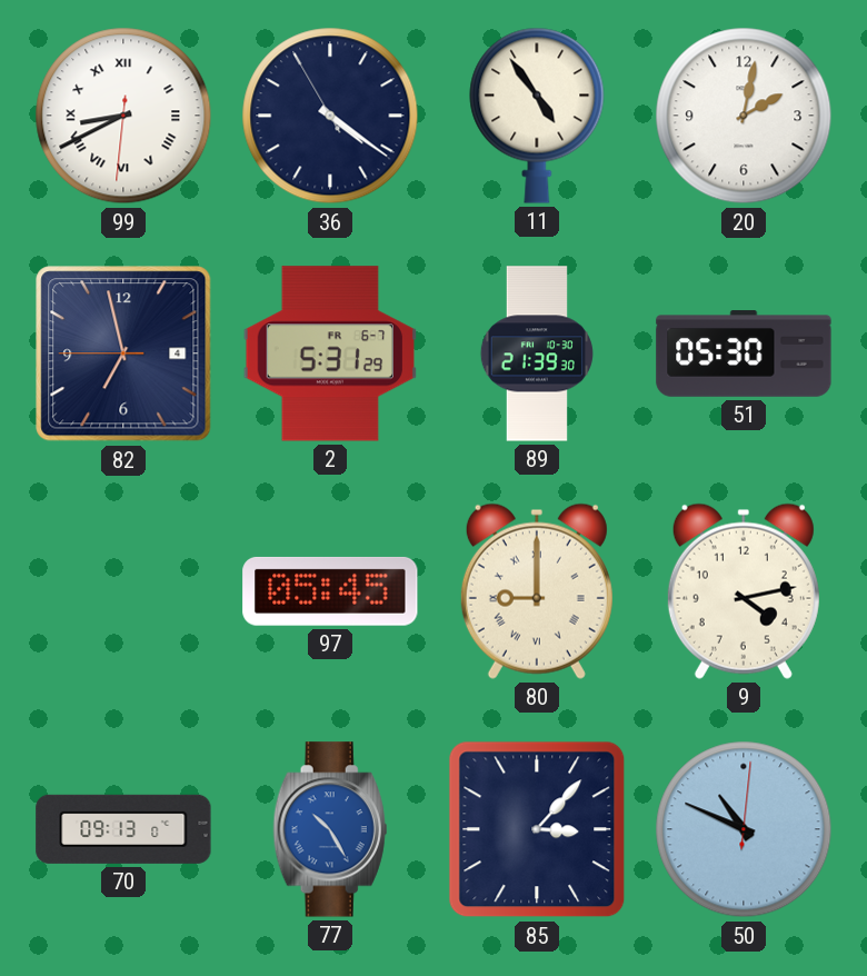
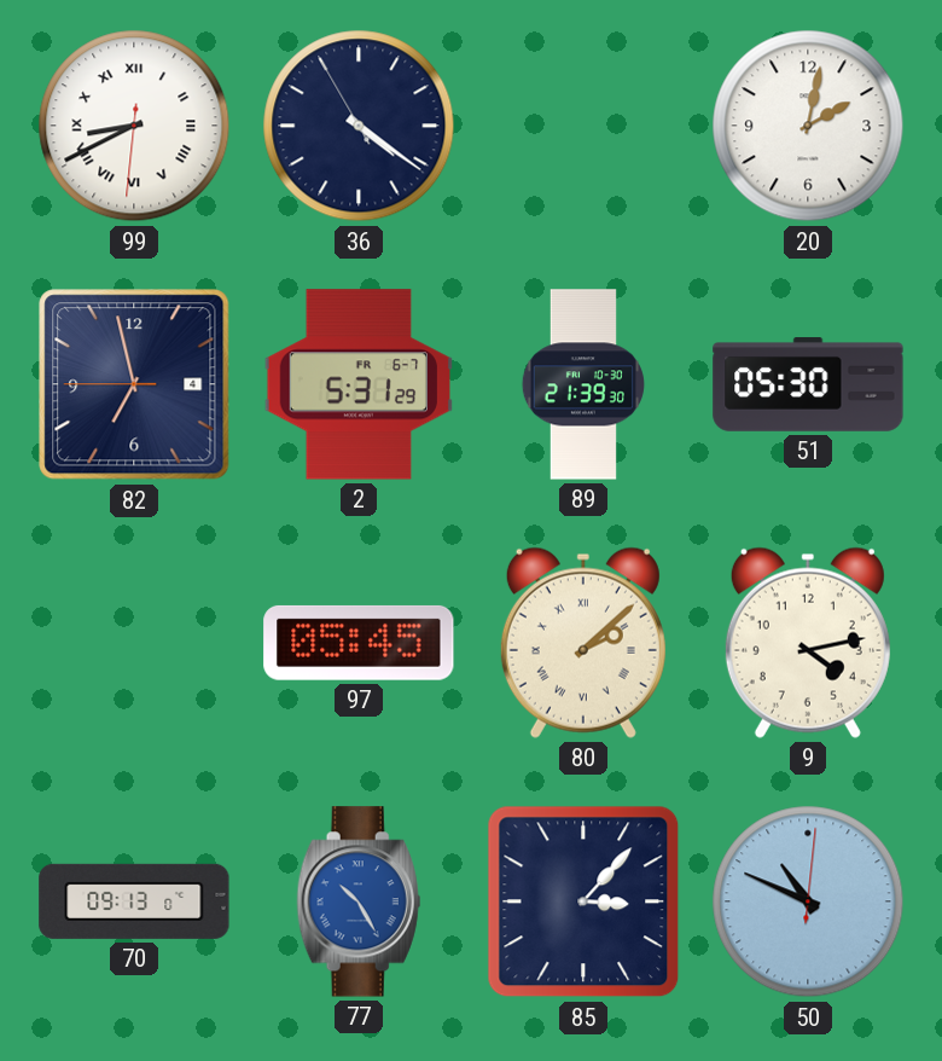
11: 4:54 -> none (537, 116)
80: 9:00 -> 2:08 (583, 643)
